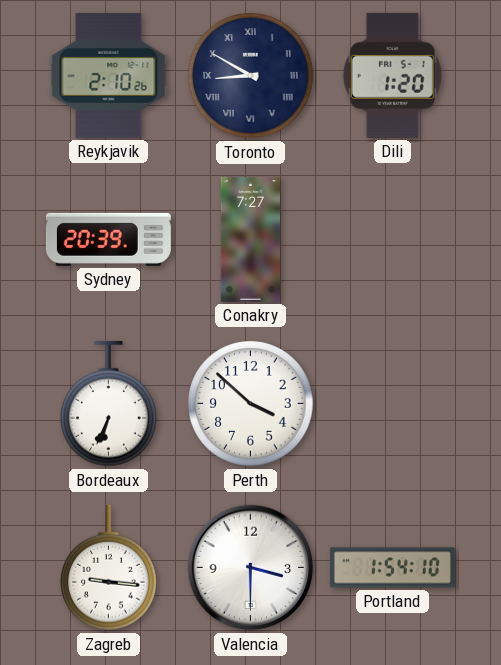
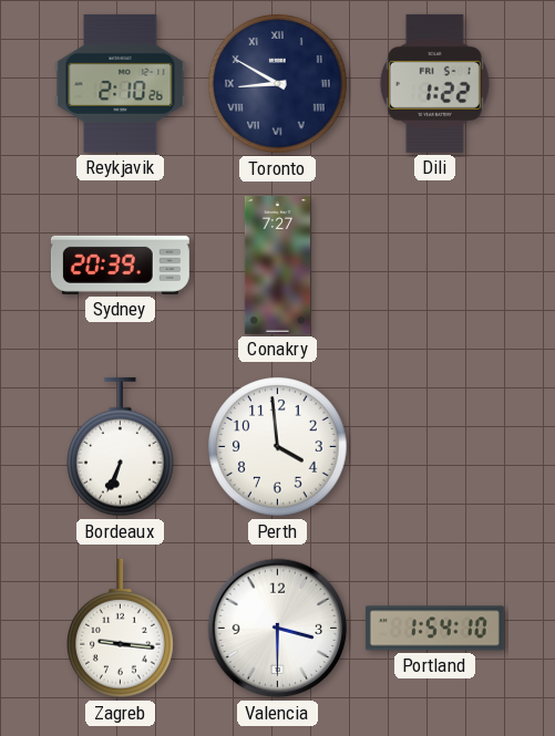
Dili: 1:20 -> 1:22 (434, 83)
Perth: 3:52 -> 3:59 (278, 447)
